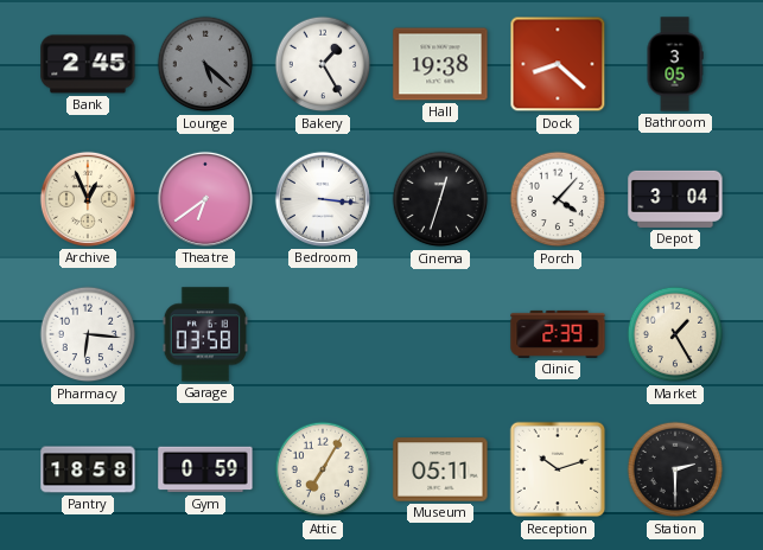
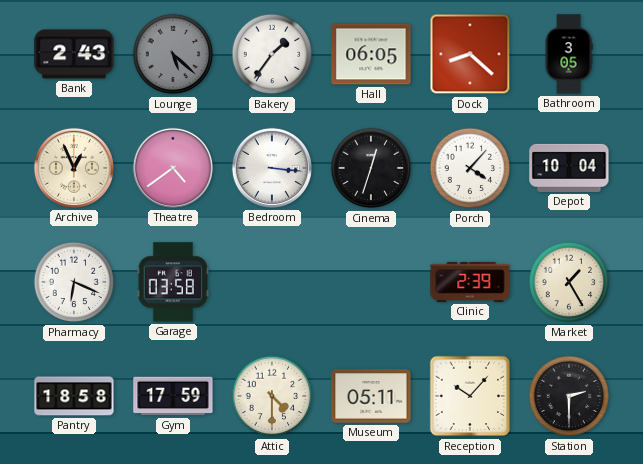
Bank: 2:45 -> 2:43 (74, 54)
Bakery: 1:25 -> 1:36 (272, 54)
Hall: 19:38 -> 06:05 (371, 54)
Theatre: 6:39 -> 4:39 (173, 168)
Depot: 3:04 -> 10:04 (569, 168)
Pharmacy: 6:16 -> 6:19 (74, 282)
Gym: 0:59 -> 17:59 (173, 396)
Attic: 7:05 -> 4:30 (272, 396)
Reception: 10:12 -> 10:07 (470, 396)
